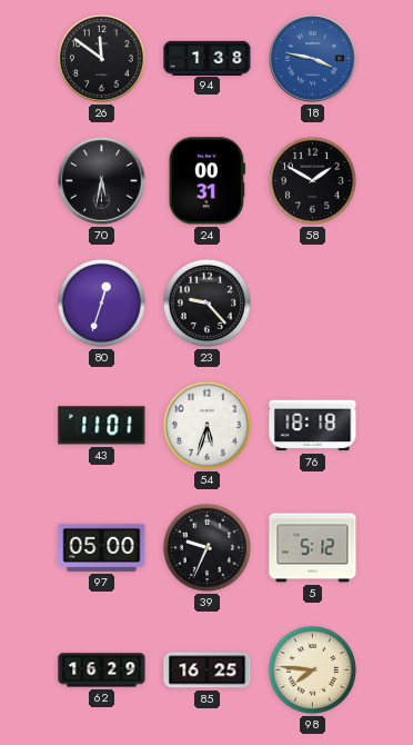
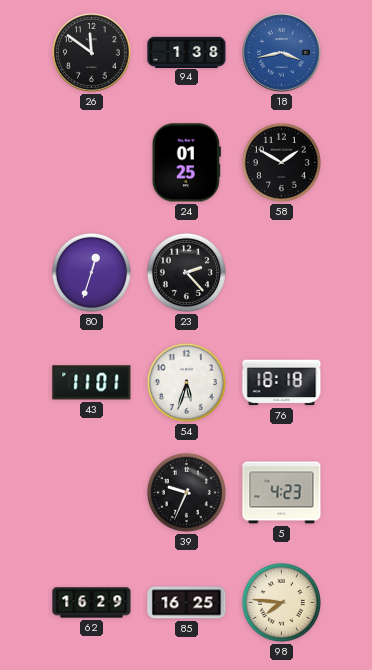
18: 3:47 -> 3:43 (282, 53)
70: 5:32 -> none (102, 181)
24: 00:31 -> 01:25 (186, 163)
23: 9:23 -> 2:23 (186, 272)
97: 05:00 -> none (102, 547)
5: 5:12 -> 4:23 (282, 493)
